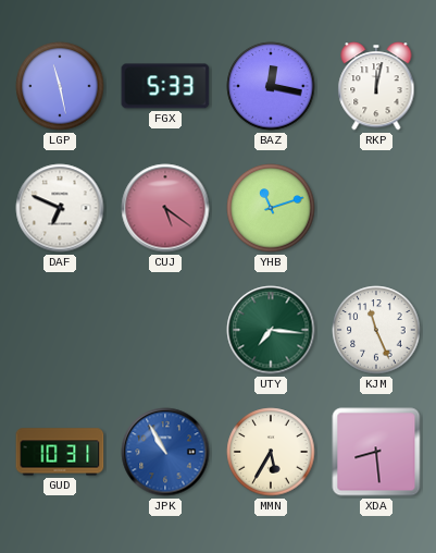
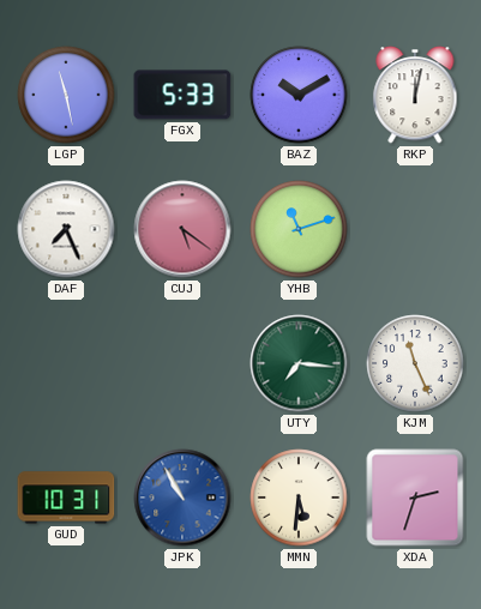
BAZ: 12:17 -> 10:10 (299, 95)
DAF: 6:49 -> 7:26 (66, 229)
MMN: 5:35 -> 5:31 (299, 498)
XDA: 8:29 -> 2:33 (415, 498)
